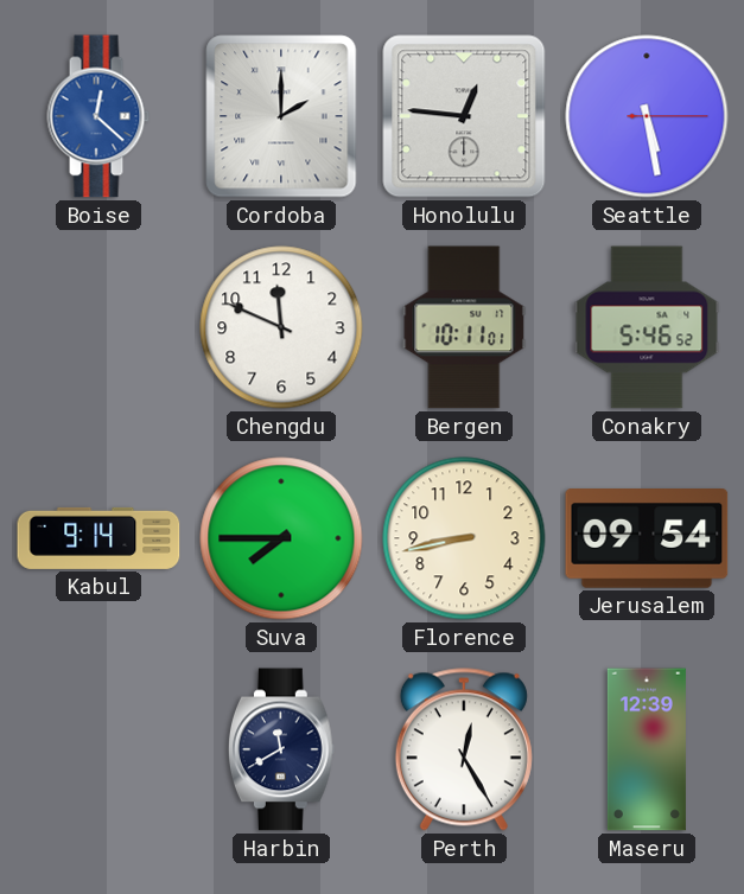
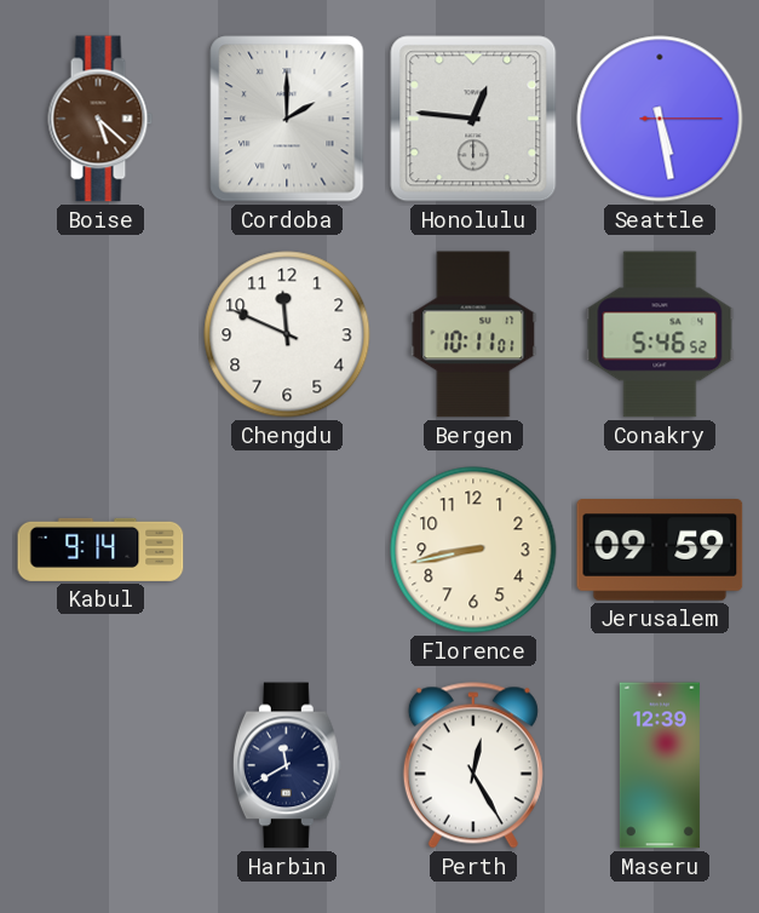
Boise: 12:22 -> 5:22 (100, 119)
Boise dial: blue -> brown (100, 119)
Suva: 7:45 -> none (281, 538)
Jerusalem: 09:54 -> 09:59 (660, 551)
